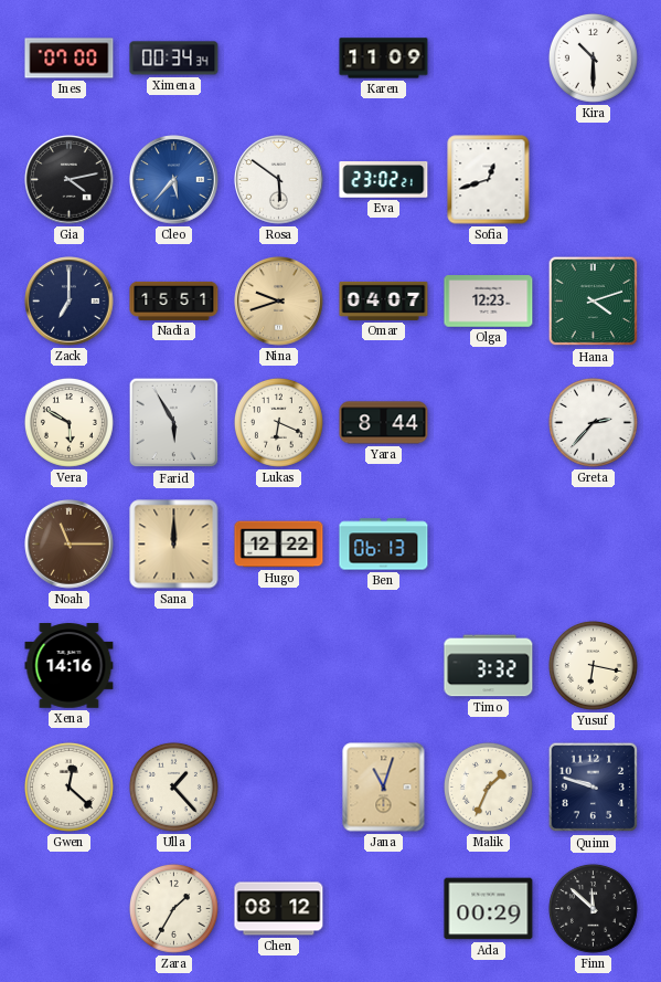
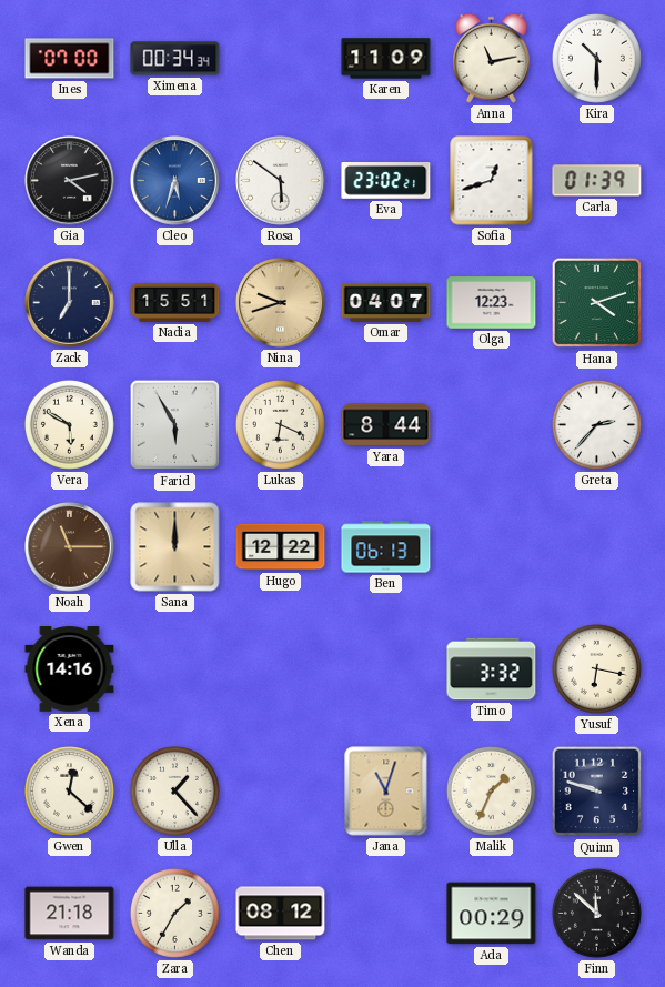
Anna: none -> 11:13 (492, 58)
Cleo: 5:37 -> 5:33 (175, 181)
Carla: none -> 01:39 (597, 181)
Wanda: none -> 21:18 (70, 914)
